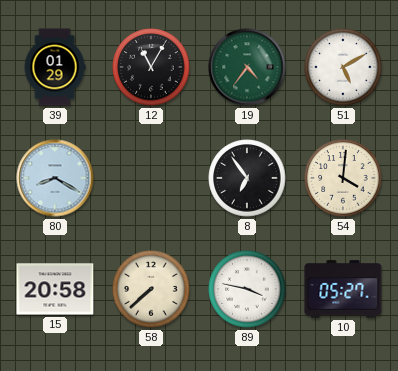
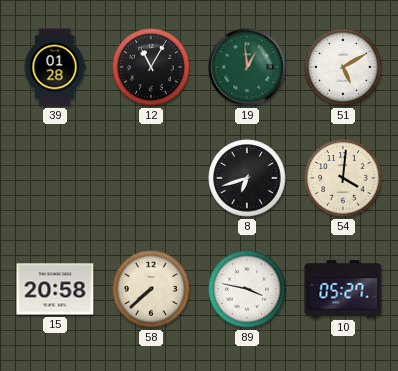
39: 01:29 -> 01:28 (55, 67)
19: 4:36 -> 12:59 (247, 67)
80: 8:20 -> none (55, 178)
8: 6:54 -> 6:42 (247, 178)
